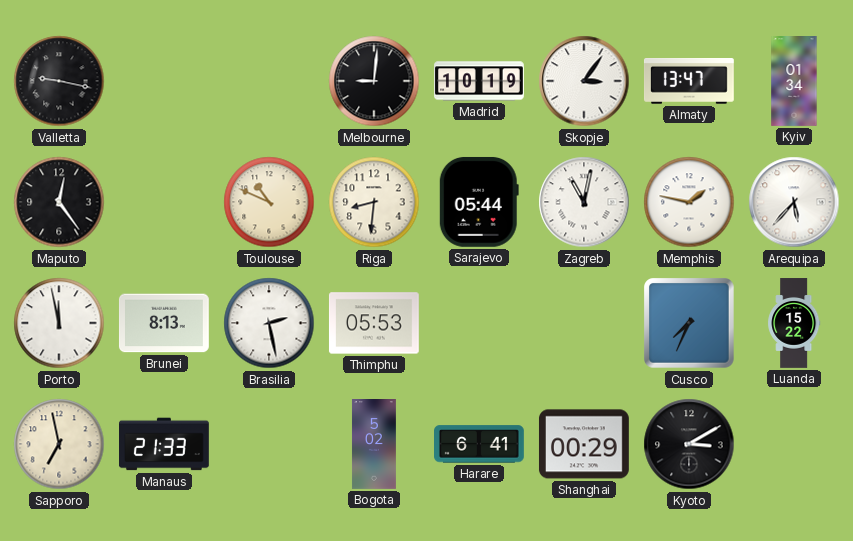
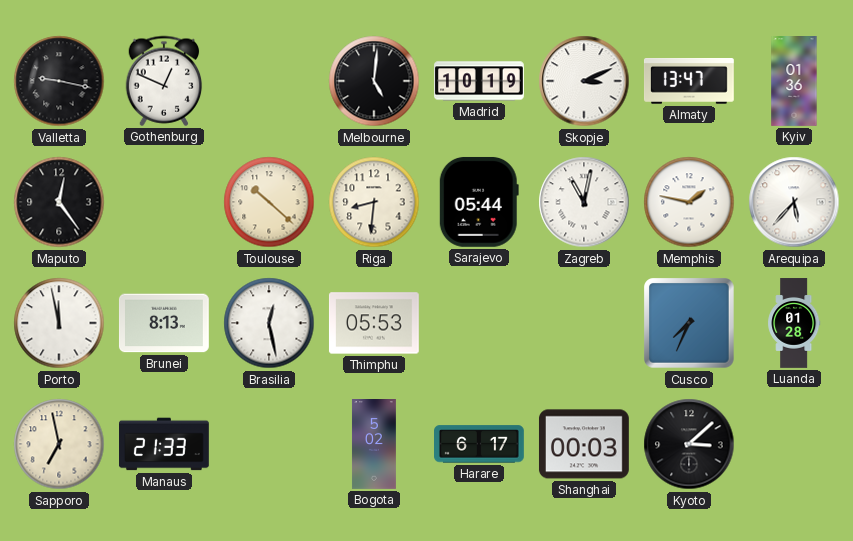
Gothenburg: none -> 12:49 (164, 81)
Melbourne: 9:01 -> 5:01 (374, 81)
Skopje: 3:06 -> 3:11 (584, 81)
Kyiv: 01:34 -> 01:36 (794, 82)
Toulouse: 10:49 -> 10:22 (269, 202)
Brasilia: 2:28 -> 12:28 (269, 323)
Luanda: 15:22 -> 01:28 (794, 323)
Harare: 6:41 -> 6:17 (480, 444)
Shanghai: 00:29 -> 00:03 (584, 444)
Kyoto: 3:10 -> 3:08 (689, 444)
